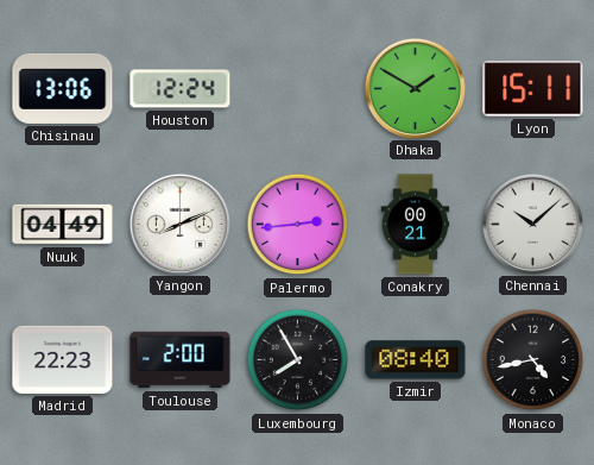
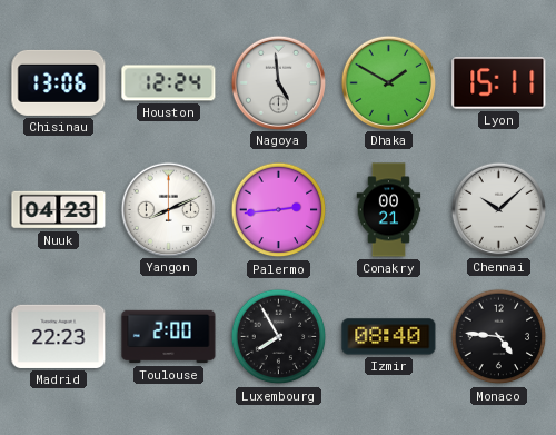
Nagoya: none -> 4:59 (278, 82)
Nuuk: 04:49 -> 04:23 (59, 210)
Monaco: 4:43 -> 4:46 (499, 337)
